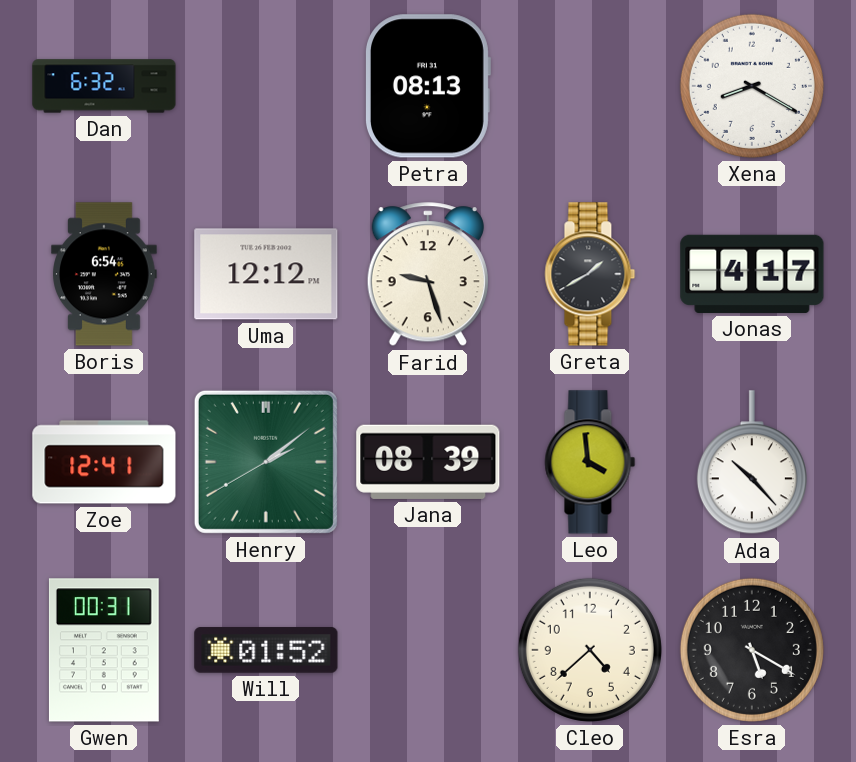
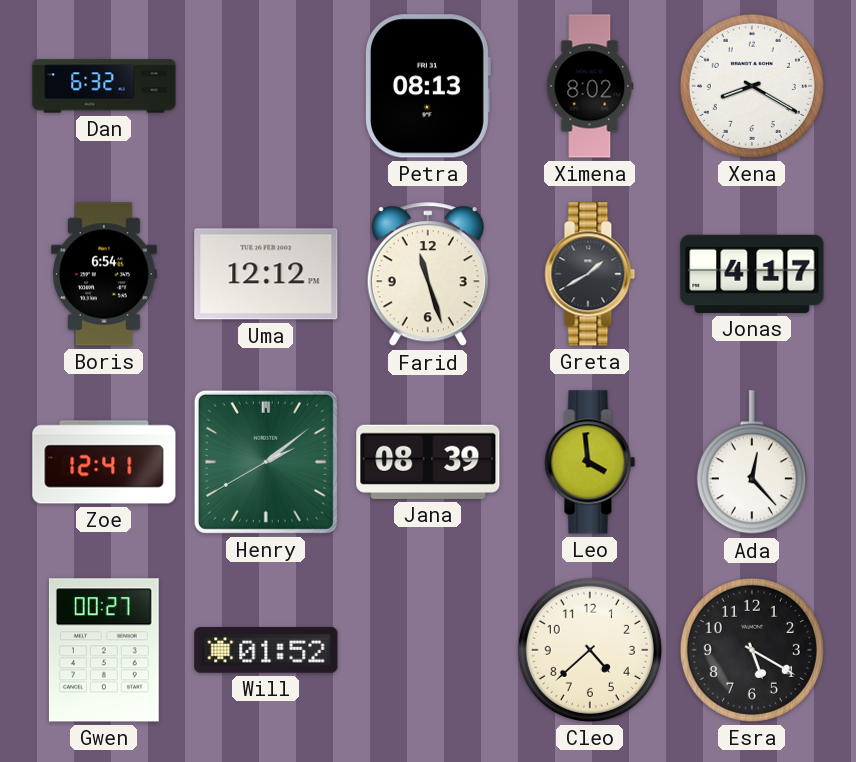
Ximena: none -> 8:02 (590, 86)
Farid: 9:27 -> 11:27 (428, 275)
Ada: 10:23 -> 12:23 (752, 463)
Gwen: 00:31 -> 00:27 (104, 650)
